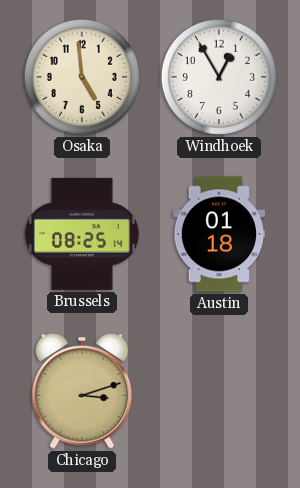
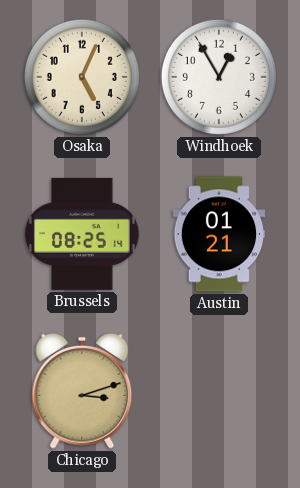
Osaka: 4:59 -> 5:04 (82, 77)
Austin: 01:18 -> 01:21 (219, 234)
